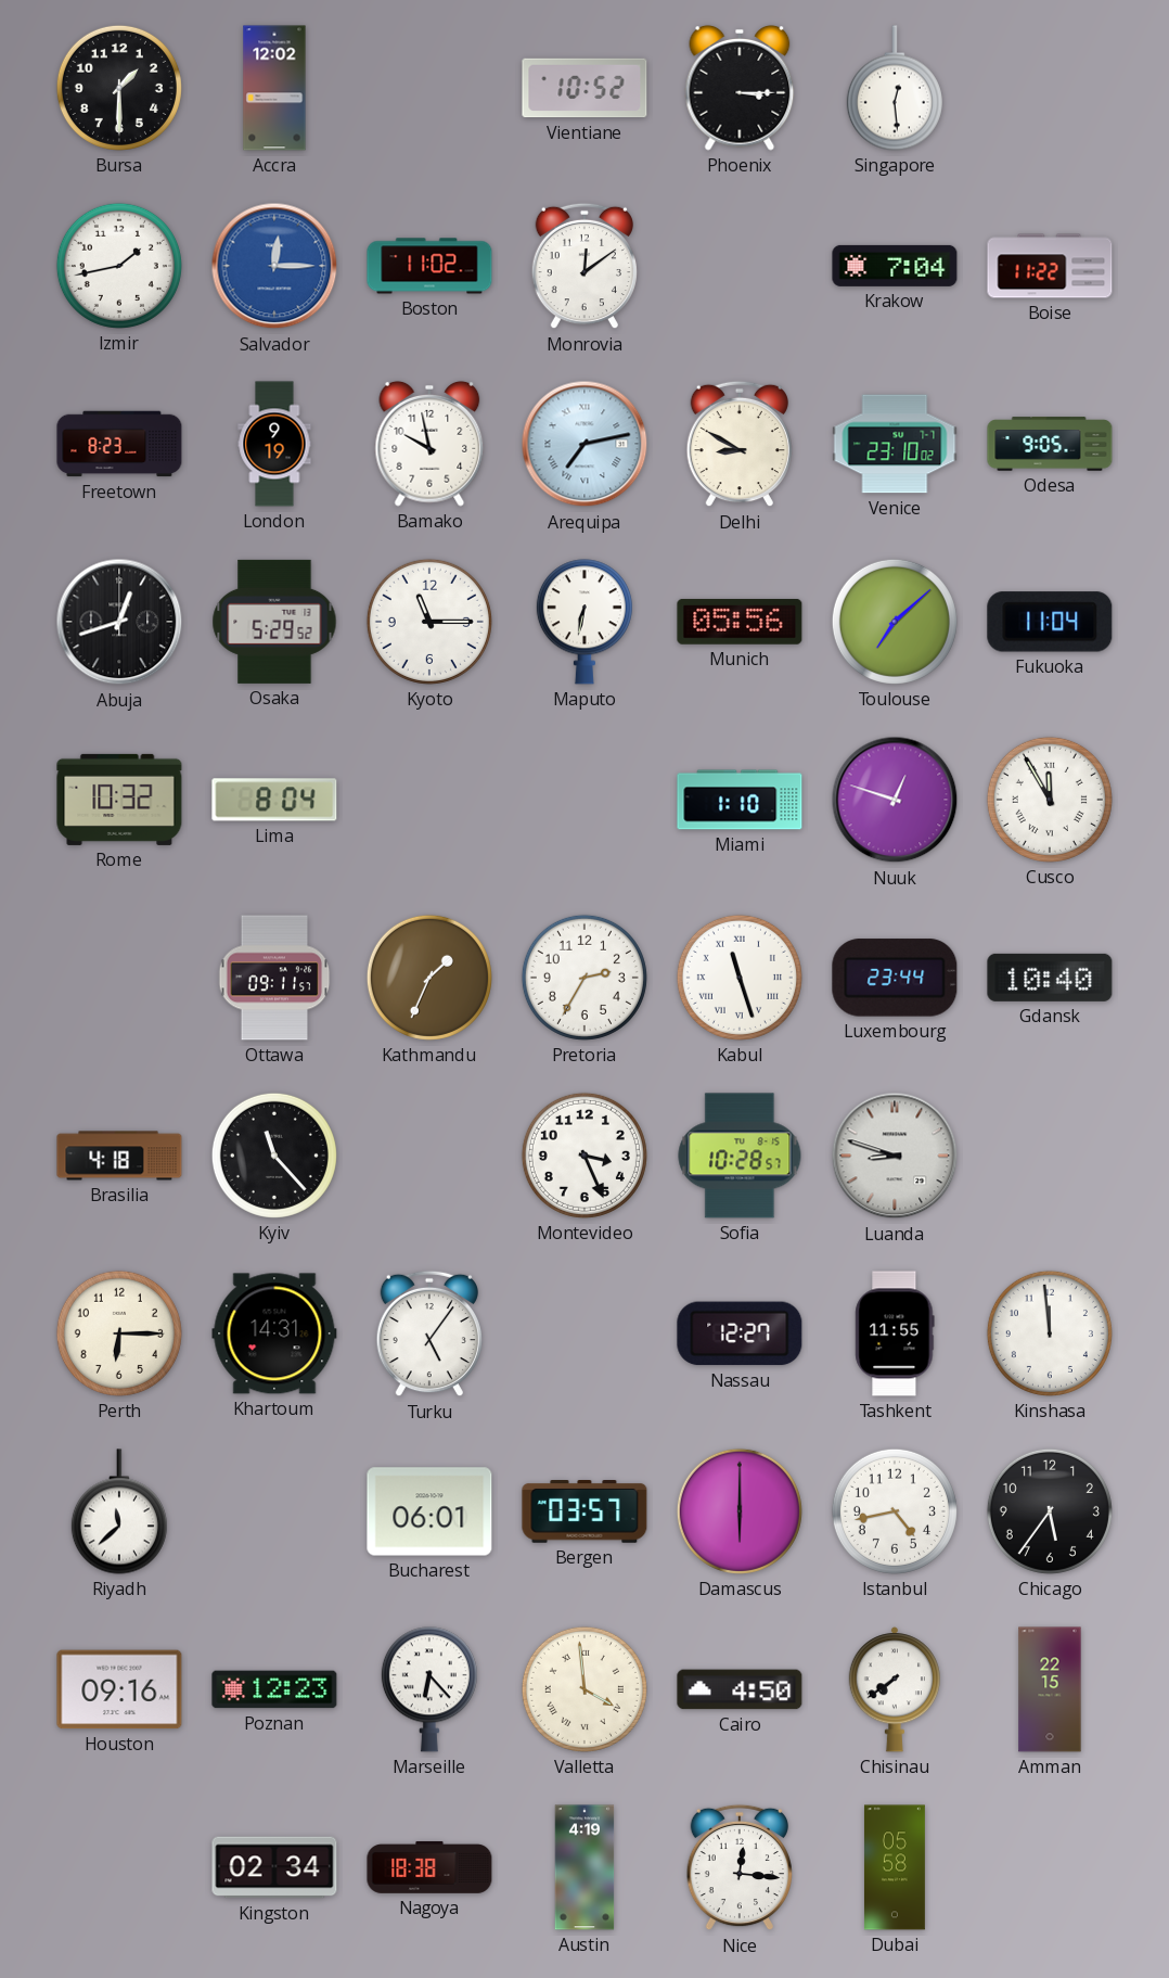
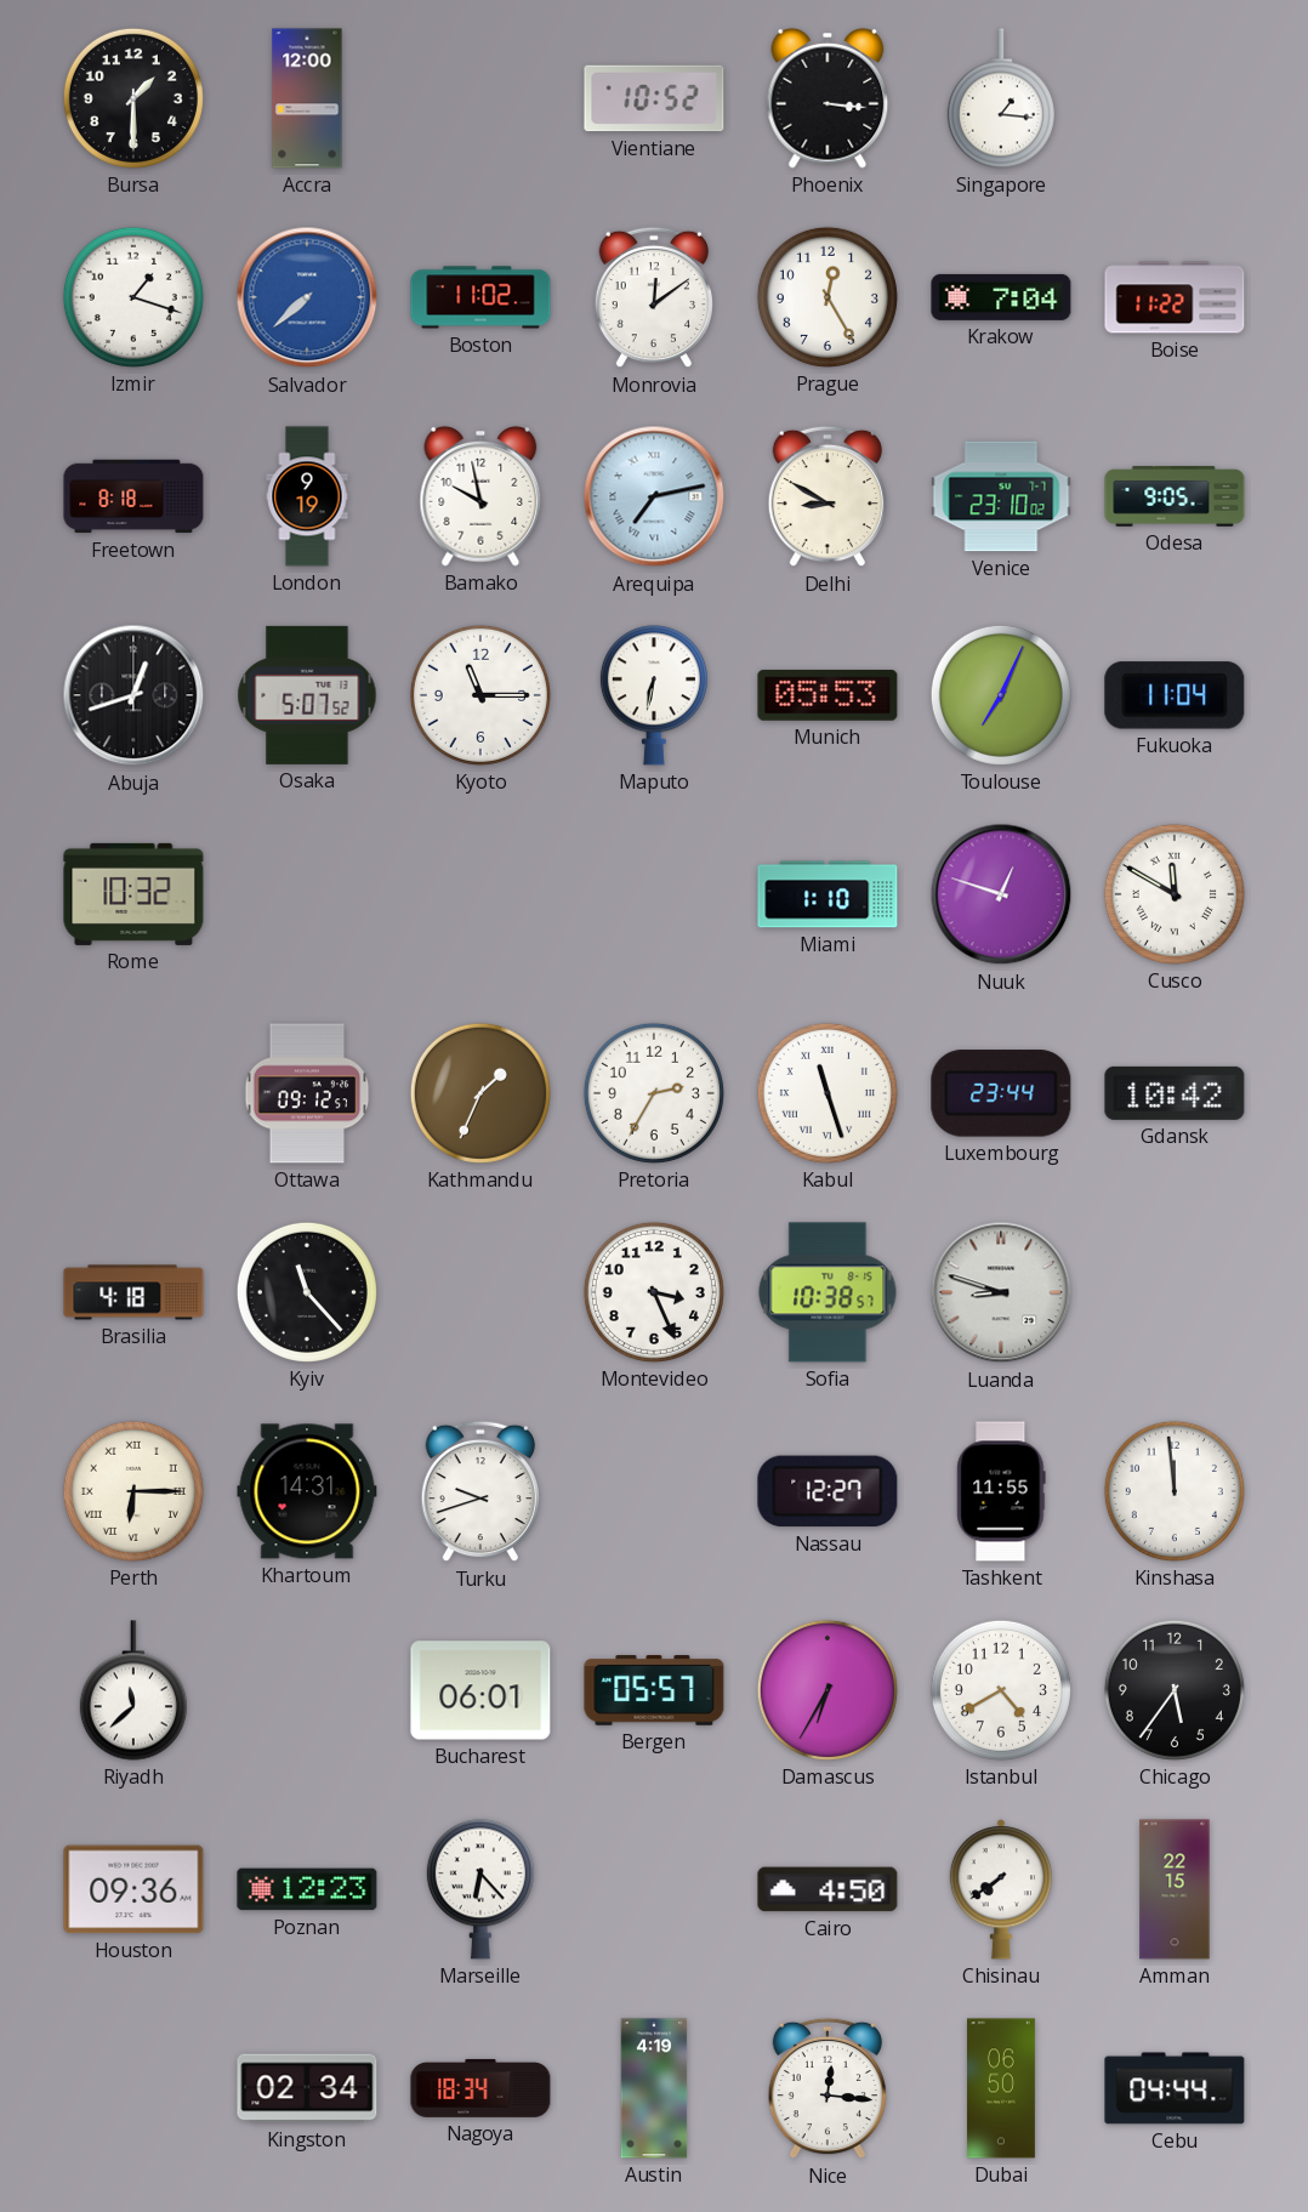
Accra: 12:02 -> 12:00 (307, 98)
Phoenix: 3:15 -> 3:16 (828, 98)
Singapore: 12:29 -> 1:16 (1001, 98)
Izmir: 1:43 -> 1:18 (133, 297)
Salvador: 12:15 -> 7:38 (307, 297)
Prague: none -> 12:25 (828, 297)
Freetown: 8:23 -> 8:18 (133, 496)
Osaka: 5:29 -> 5:07 (307, 695)
Munich: 05:56 -> 05:53 (828, 695)
Toulouse: 7:08 -> 7:04 (1001, 695)
Lima: 8:04 -> none (274, 800)
Cusco: 11:55 -> 11:50 (1175, 894)
Ottawa: 09:11 -> 09:12 (307, 1093)
Gdansk: 10:40 -> 10:42 (1175, 1093)
Sofia: 10:28 -> 10:38 (828, 1292)
Perth numerals: Arabic -> Roman (133, 1491)
Turku: 5:06 -> 9:42 (479, 1491)
Bergen: 03:57 -> 05:57 (654, 1690)
Damascus: 6:00 -> 6:35 (828, 1690)
Istanbul: 4:43 -> 4:40 (1001, 1690)
Houston: 09:16 -> 09:36 (133, 1889)
Valletta: 3:59 -> none (584, 1689)
Nagoya: 18:38 -> 18:34 (480, 2088)
Dubai: 05:58 -> 06:50 (1001, 2088)
Cebu: none -> 04:44 (1175, 2088)
